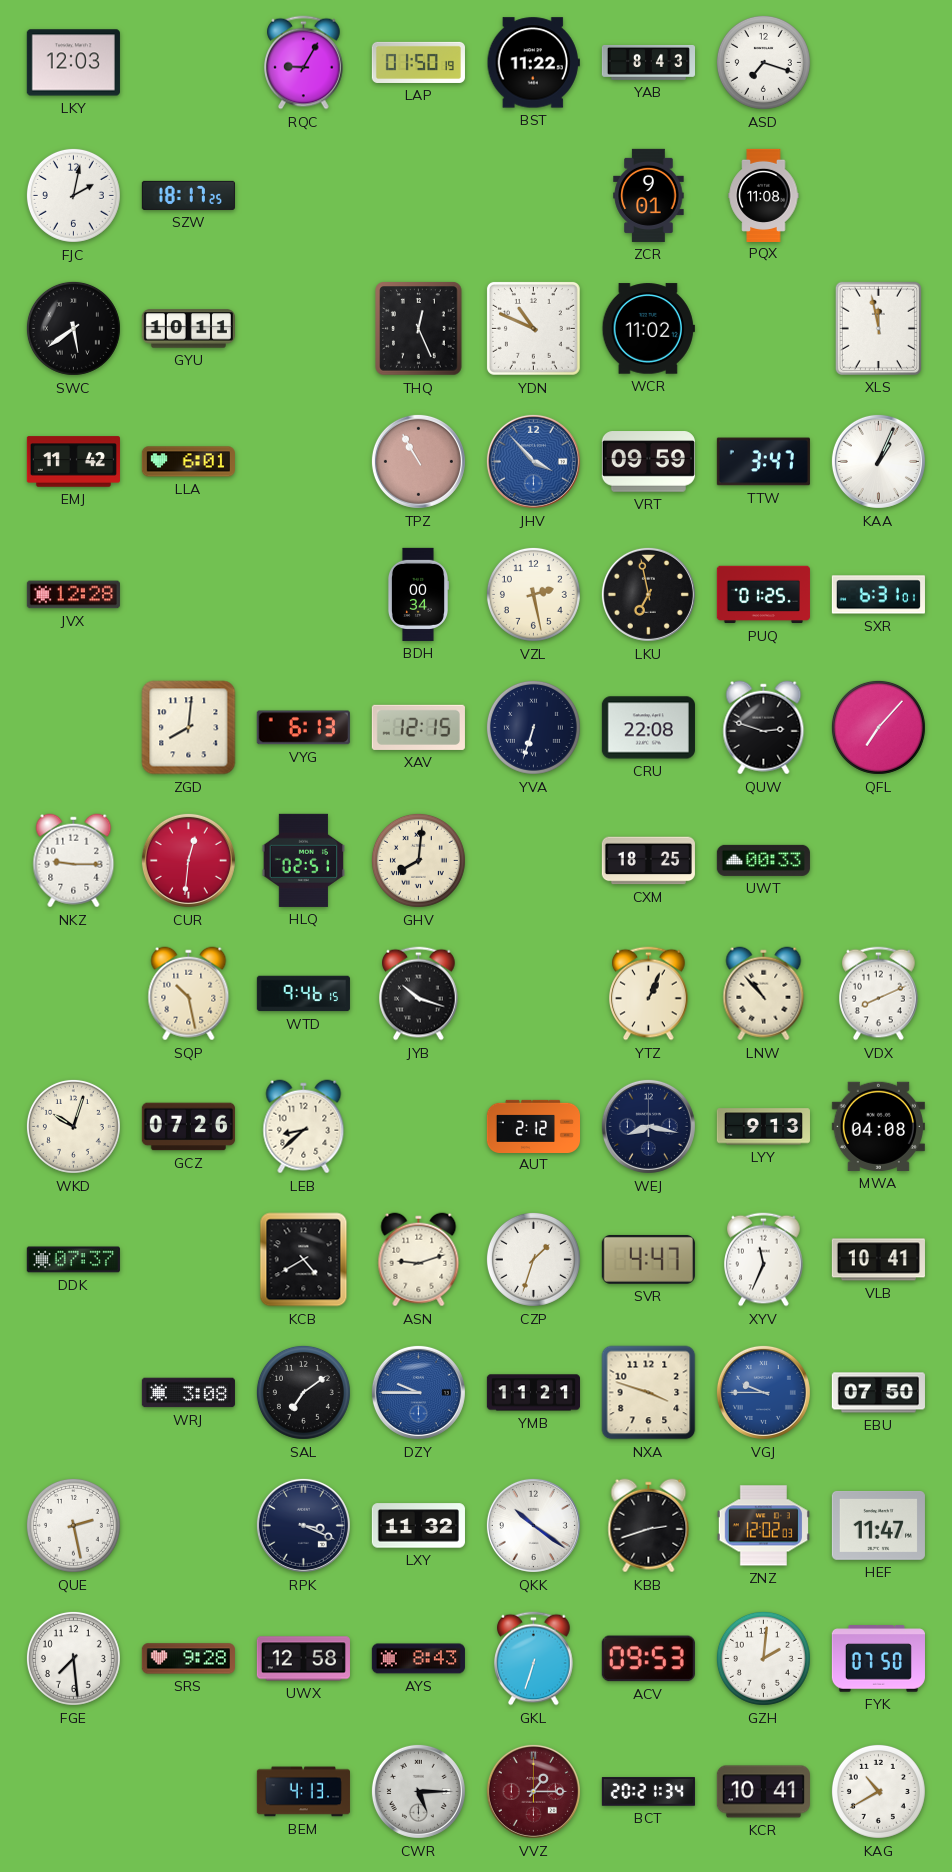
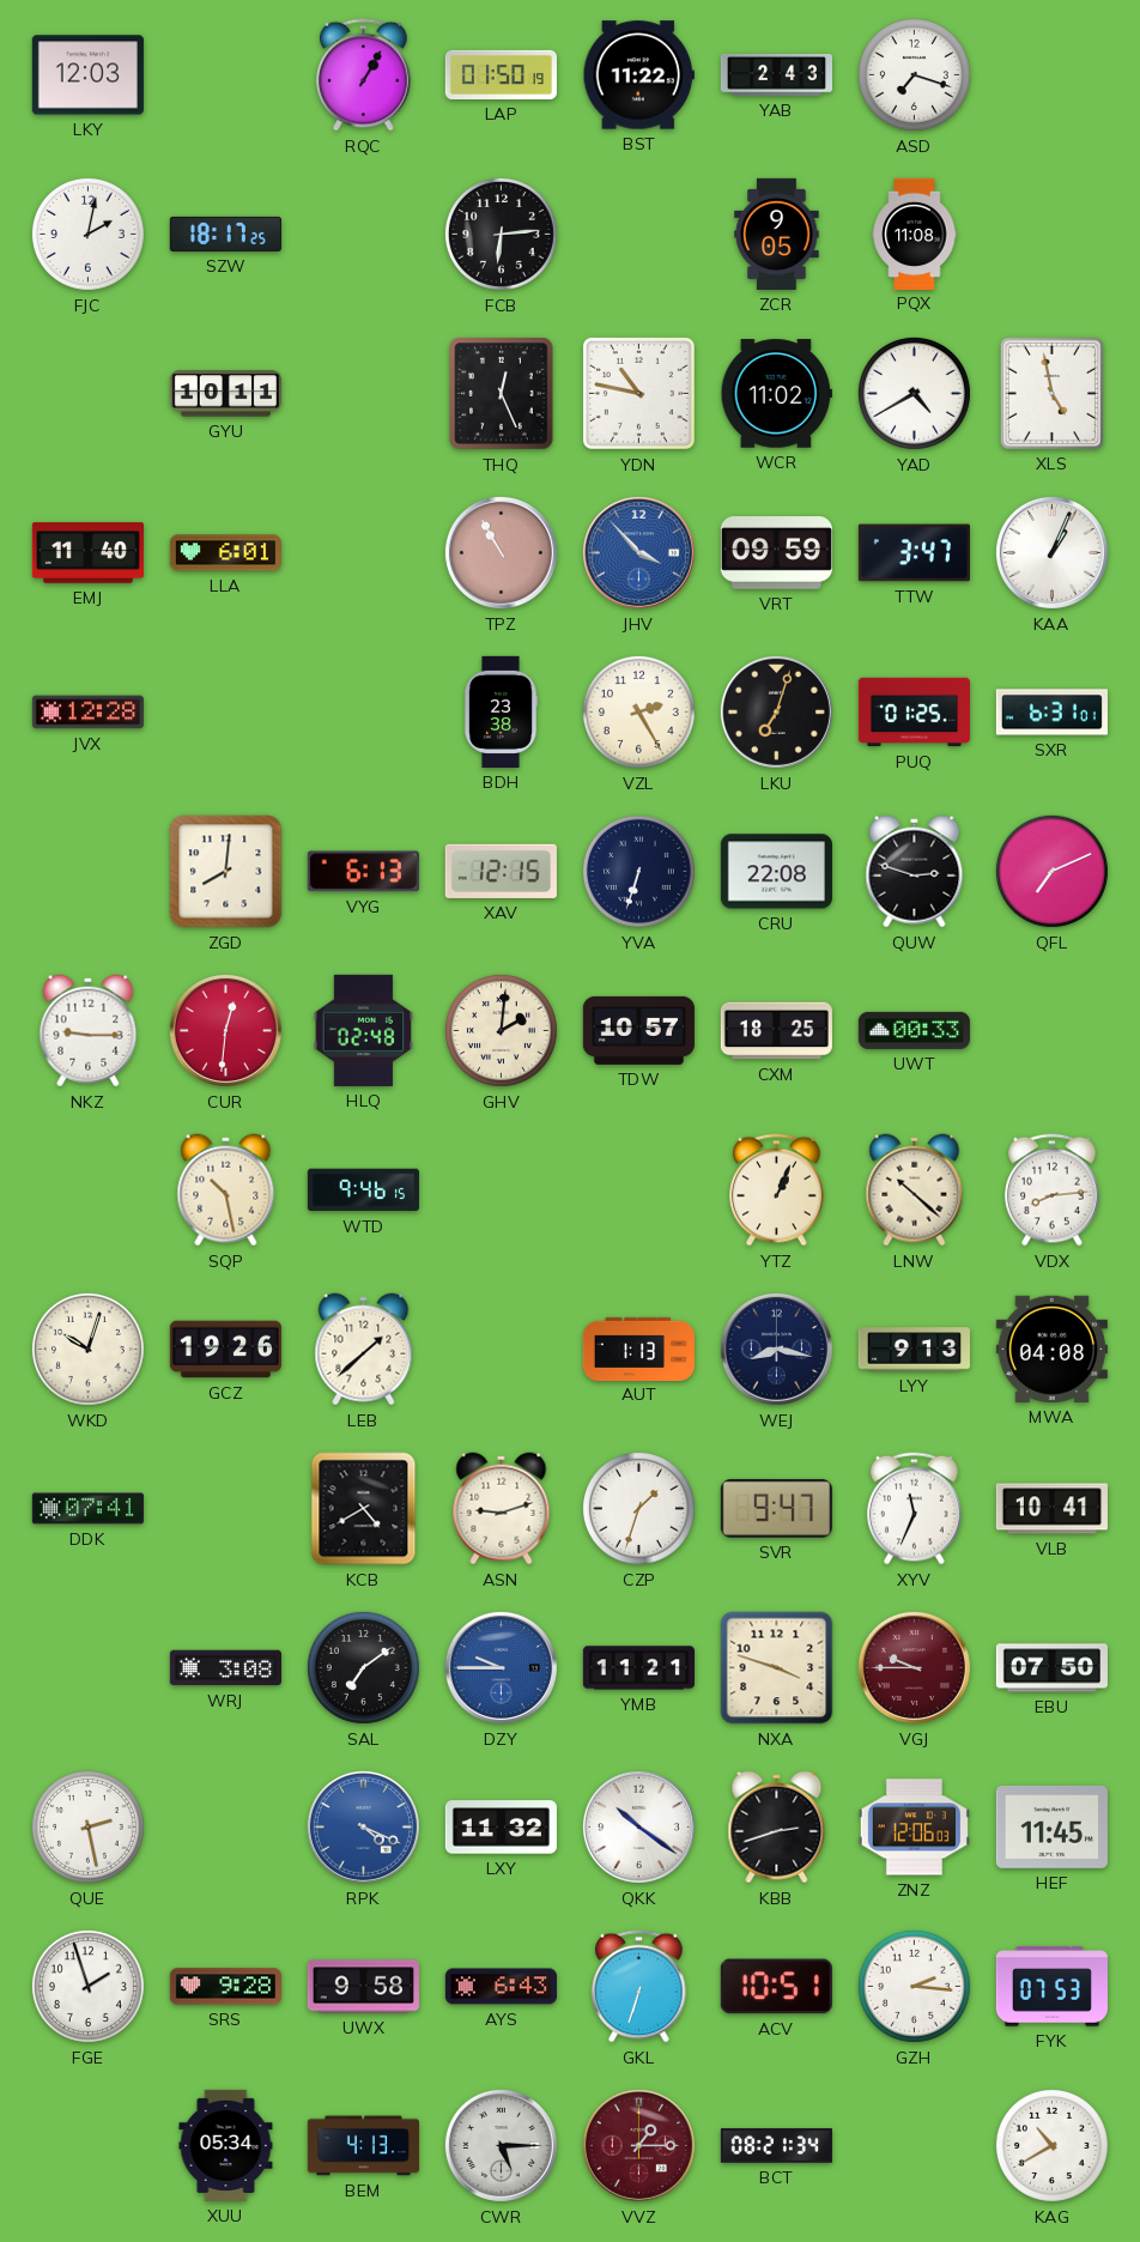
RQC: 9:05 -> 1:05 (364, 75)
YAB: 8:43 -> 2:43 (776, 75)
FCB: none -> 6:14 (501, 234)
ZCR: 9:01 -> 9:05 (777, 234)
SWC: 5:39 -> none (73, 328)
YDN: 10:49 -> 10:47 (638, 393)
YAD: none -> 4:40 (914, 393)
XLS: 11:58 -> 4:58 (1051, 393)
EMJ: 11:42 -> 11:40 (87, 553)
BDH: 00:34 -> 23:38 (499, 711)
VZL: 2:28 -> 2:25 (638, 711)
LKU: 6:58 -> 7:03 (776, 711)
QFL: 7:07 -> 7:11 (1051, 871)
HLQ: 02:51 -> 02:48 (363, 1030)
GHV: 8:01 -> 2:01 (501, 1030)
TDW: none -> 10:57 (638, 1030)
JYB: 10:18 -> none (419, 994)
LNW: 10:53 -> 10:22 (915, 1190)
VDX: 8:11 -> 8:14 (1053, 1190)
GCZ: 07:26 -> 19:26 (225, 1350)
LEB: 8:38 -> 1:38 (364, 1350)
AUT: 2:12 -> 1:13 (638, 1349)
DDK: 07:37 -> 07:41 (87, 1509)
SVR: 4:47 -> 9:47 (776, 1508)
VGJ dial: blue -> burgundy (914, 1667)
RPK: 3:19 -> 4:19 (363, 1826)
RPK dial: navy -> blue (363, 1826)
ZNZ: 12:02 -> 12:06 (914, 1828)
HEF: 11:47 -> 11:45 (1051, 1826)
FGE: 7:29 -> 1:57 (87, 1986)
UWX: 12:58 -> 9:58 (363, 1987)
AYS: 8:43 -> 6:43 (501, 1987)
ACV: 09:53 -> 10:51 (776, 1987)
GZH: 2:01 -> 2:16 (914, 1986)
FYK: 07:50 -> 07:53 (1051, 1987)
XUU: none -> 05:34 (226, 2145)
BCT: 20:21 -> 08:21 (776, 2146)
KCR: 10:41 -> none (763, 1792)
